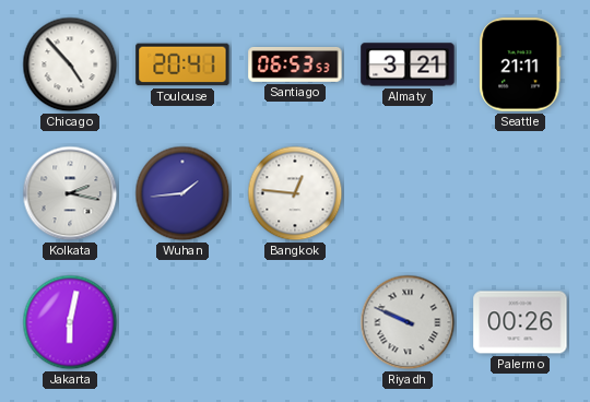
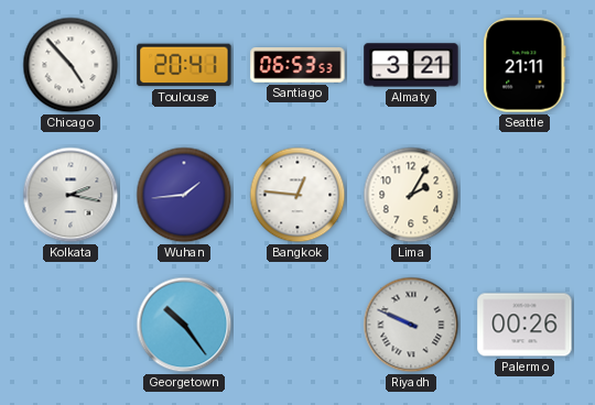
Lima: none -> 2:05 (411, 195)
Jakarta: 6:02 -> none (70, 322)
Georgetown: none -> 10:24 (184, 325)
